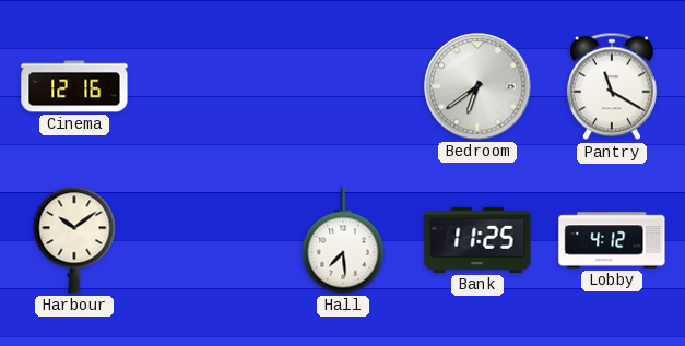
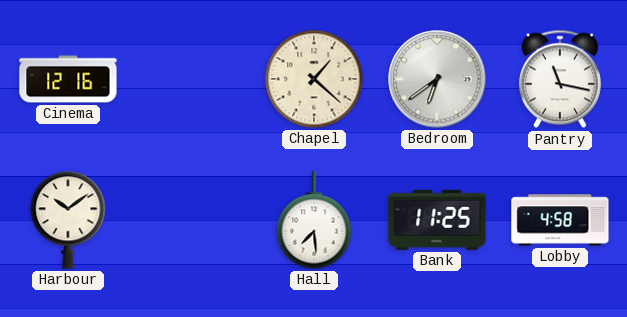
Chapel: none -> 1:22 (314, 79)
Pantry: 11:20 -> 11:17 (560, 79)
Lobby: 4:12 -> 4:58 (560, 220)
